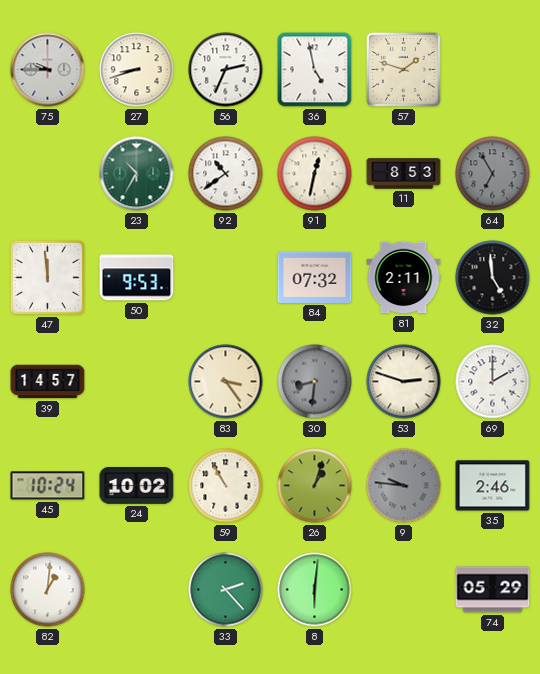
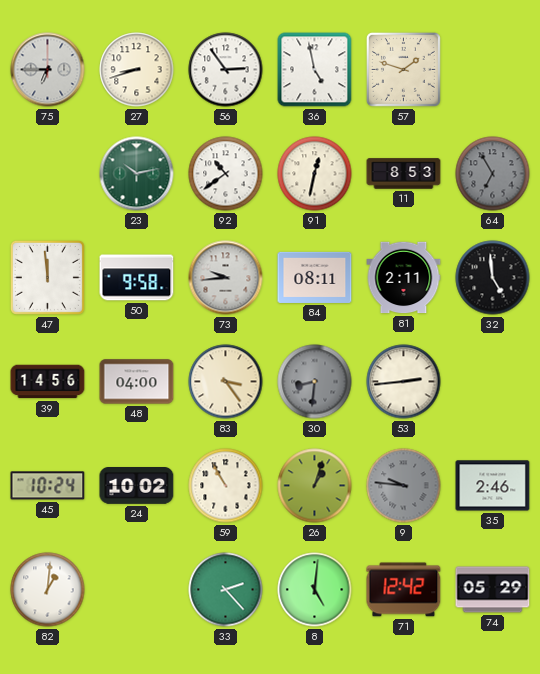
75: 9:45 -> 6:45 (48, 70)
56: 2:34 -> 2:54 (226, 70)
23: 10:35 -> 10:13 (137, 174)
50: 9:53 -> 9:58 (137, 278)
73: none -> 9:44 (226, 278)
84: 07:32 -> 08:11 (315, 277)
39: 14:57 -> 14:56 (48, 382)
48: none -> 04:00 (137, 382)
53: 2:48 -> 2:44 (404, 382)
69: 2:00 -> none (493, 382)
8: 6:01 -> 5:01 (315, 590)
71: none -> 12:42 (404, 590)
